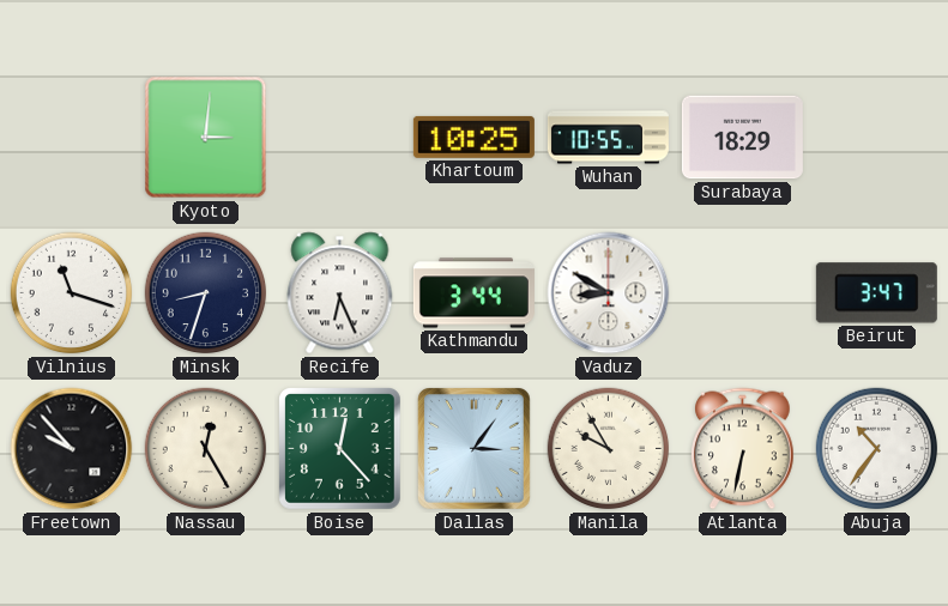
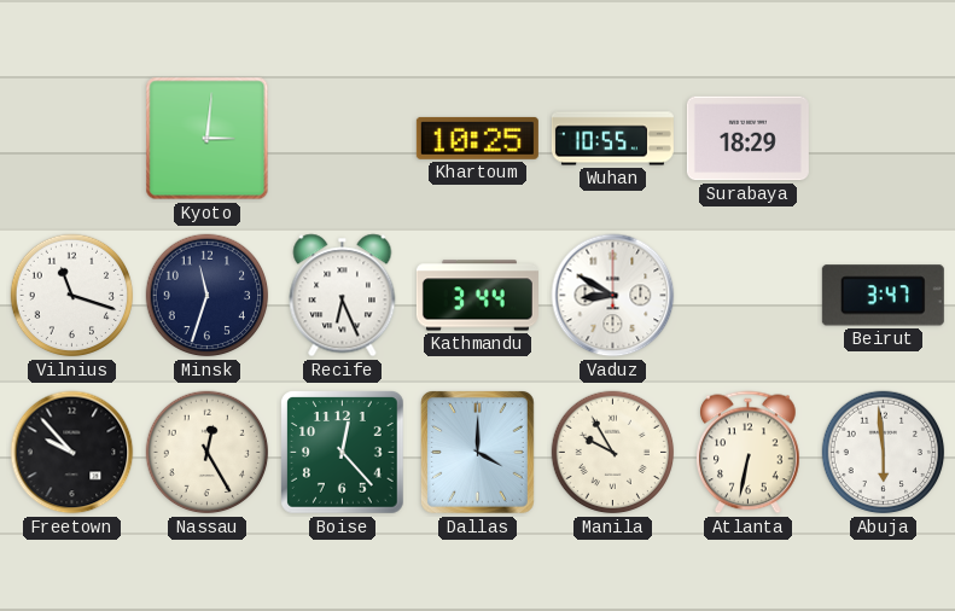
Minsk: 8:33 -> 11:33 (208, 296)
Dallas: 3:06 -> 4:00 (477, 453)
Abuja: 10:36 -> 5:59 (884, 453)
